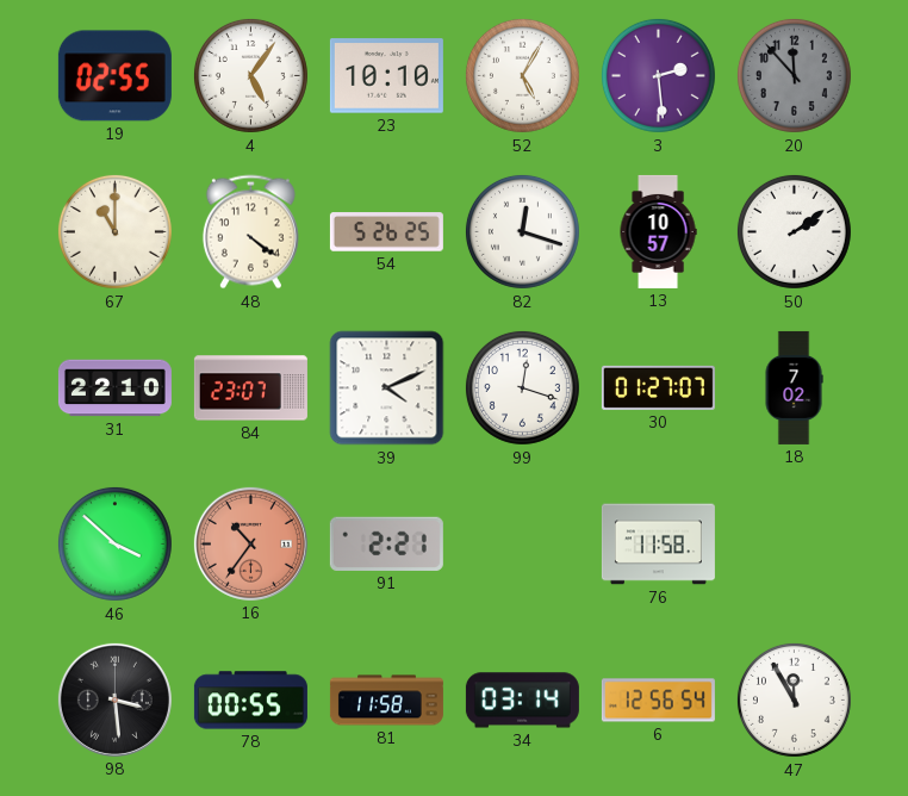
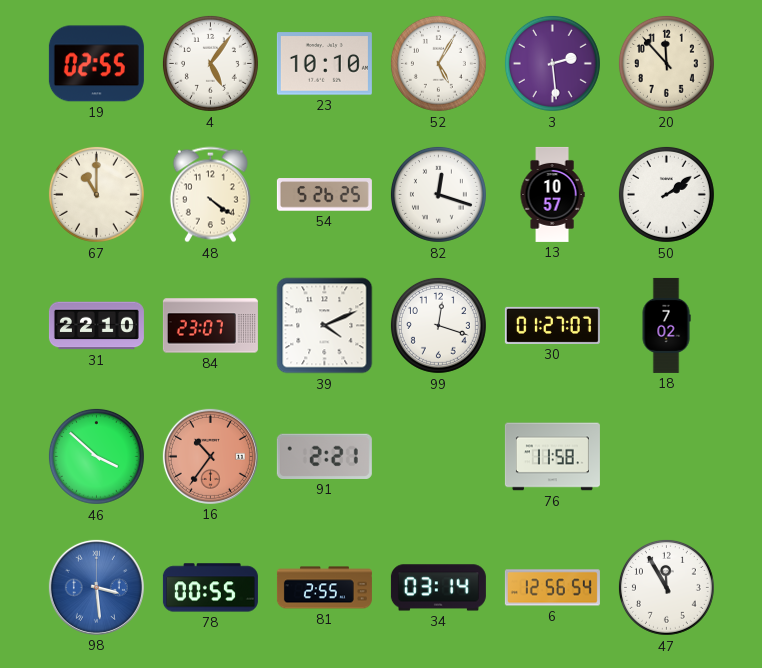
20 dial: grey -> cream (666, 63)
98 dial: black -> blue (96, 587)
81: 11:58 -> 2:55 (324, 588)
